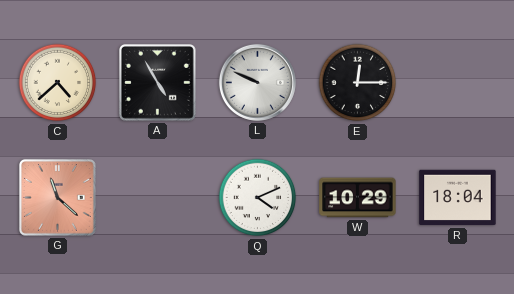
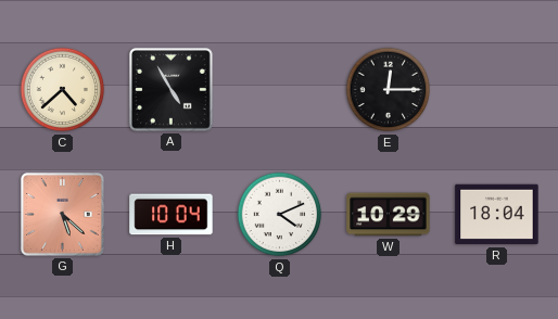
L: 9:49 -> none (257, 82)
G: 11:22 -> 5:22 (63, 215)
H: none -> 10:04 (172, 215)
